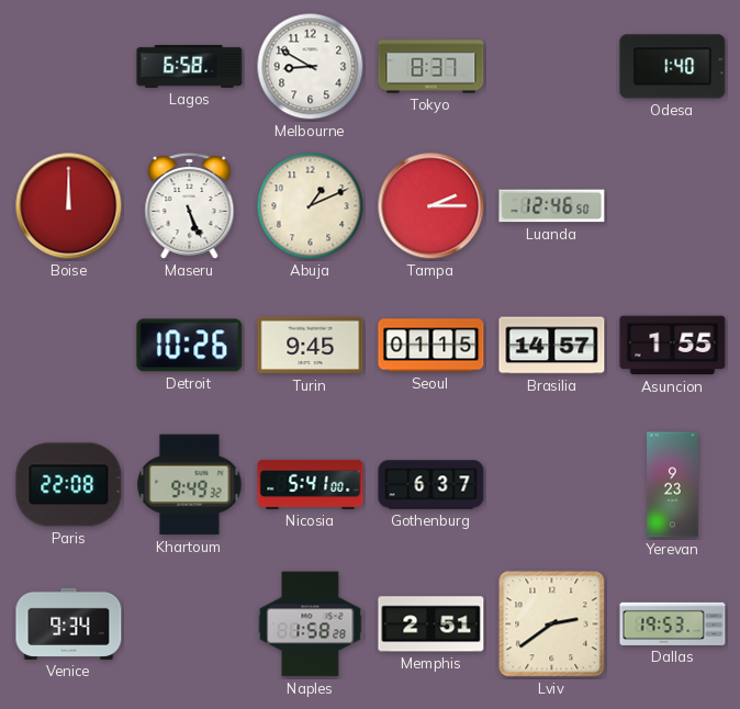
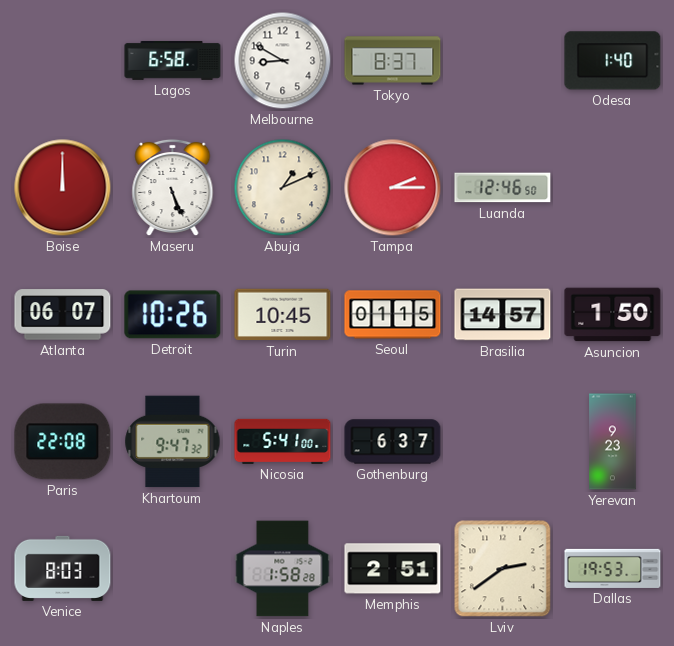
Atlanta: none -> 06:07 (63, 315)
Turin: 9:45 -> 10:45 (283, 315)
Asuncion: 1:55 -> 1:50 (613, 315)
Khartoum: 9:49 -> 9:47 (173, 442)
Venice: 9:34 -> 8:03 (63, 568)
